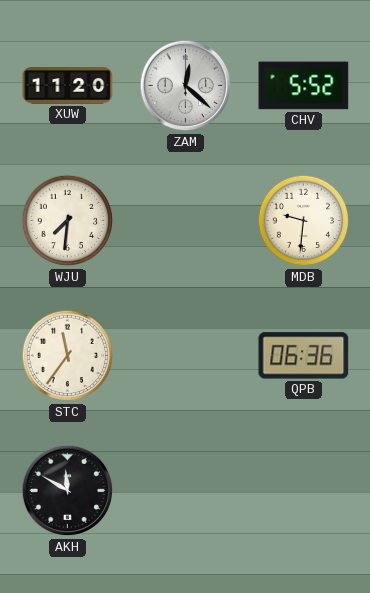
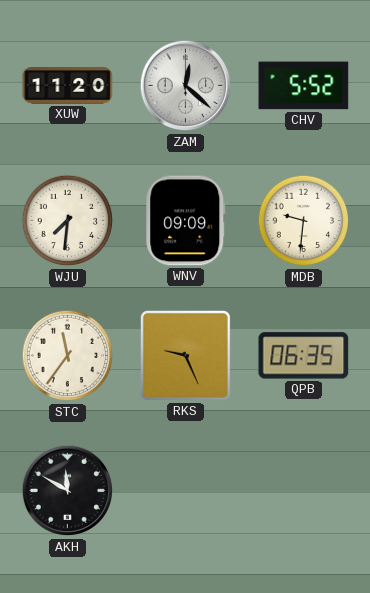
WNV: none -> 09:09 (186, 221)
RKS: none -> 9:26 (185, 355)
QPB: 06:36 -> 06:35 (304, 356)
